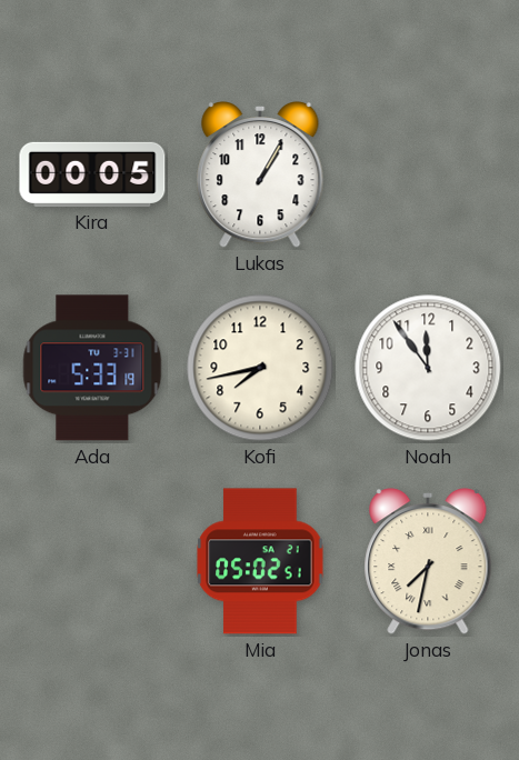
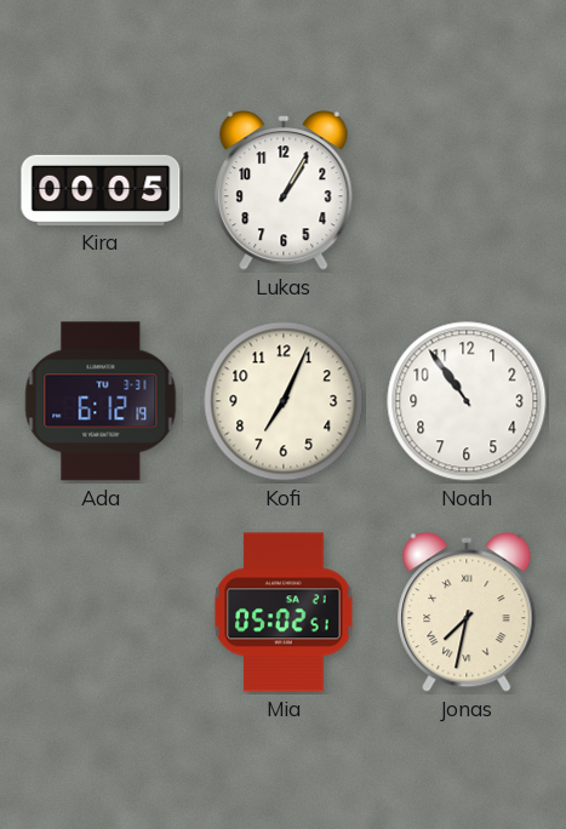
Ada: 5:33 -> 6:12 (101, 401)
Kofi: 7:43 -> 7:04 (284, 401)
Noah: 11:54 -> 10:54 (467, 401)
